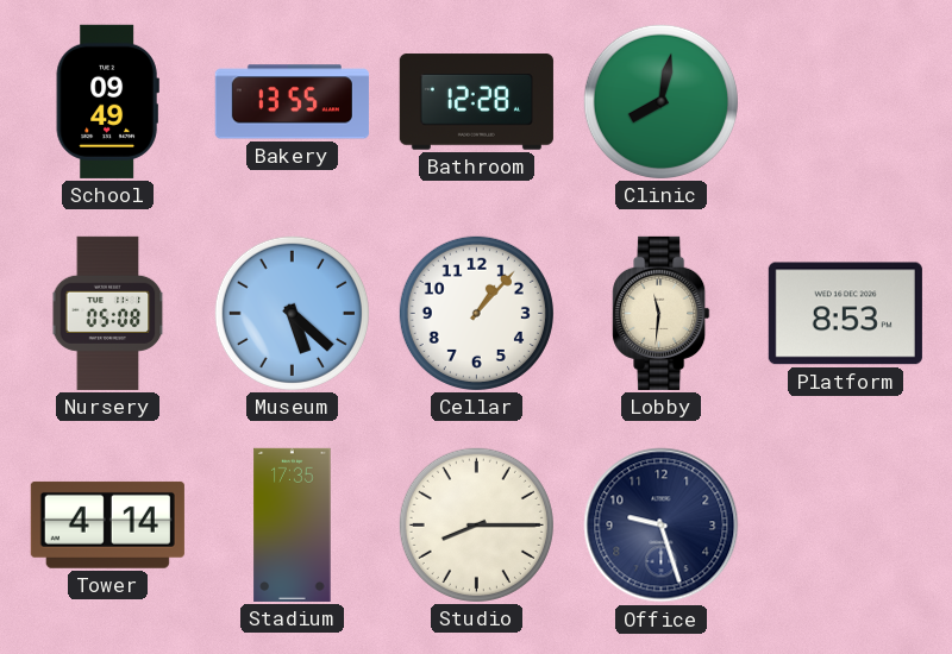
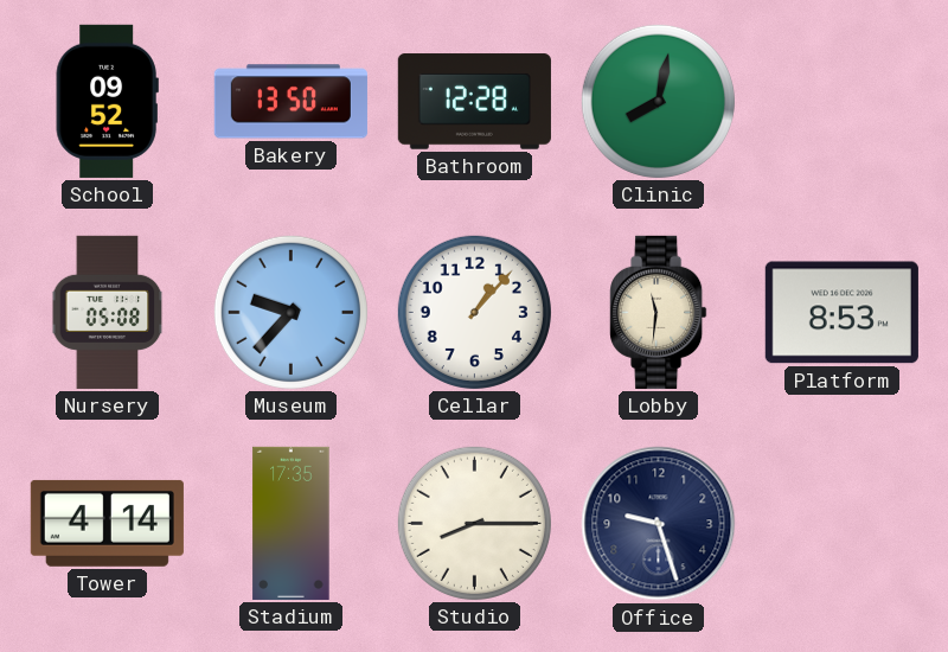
School: 09:49 -> 09:52 (107, 101)
Bakery: 13:55 -> 13:50 (290, 102)
Museum: 5:22 -> 9:37 (290, 312)
